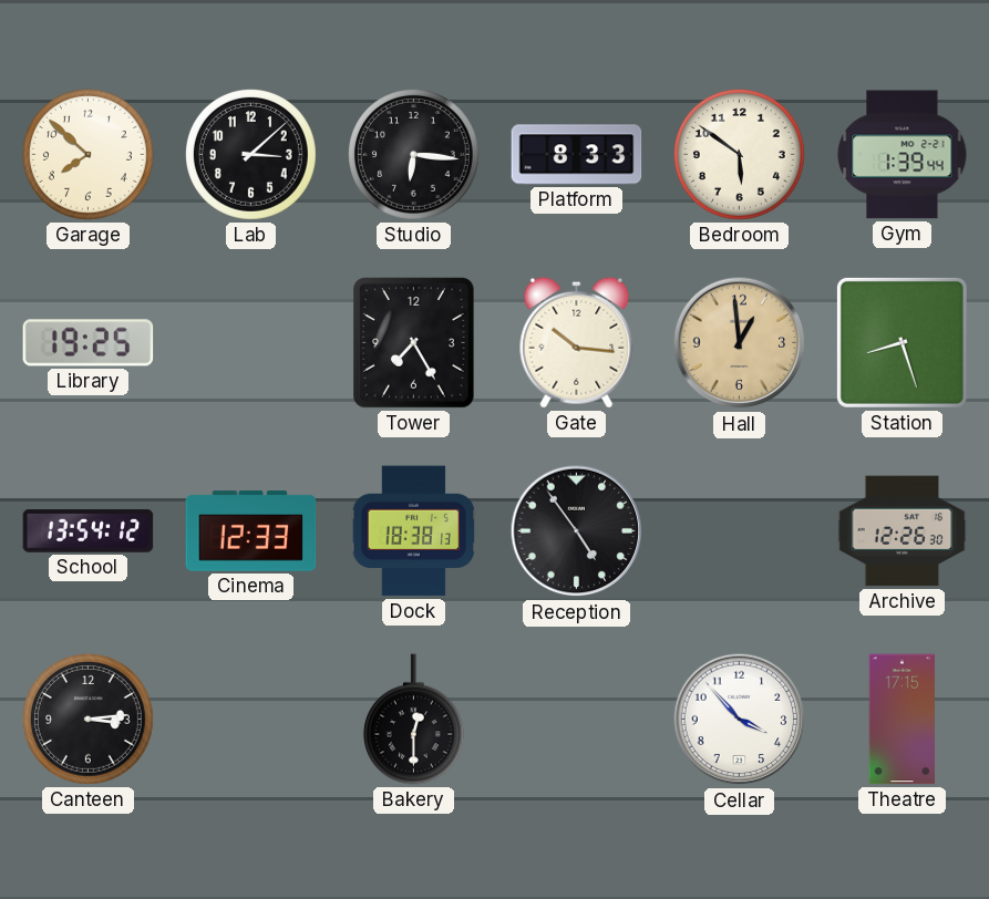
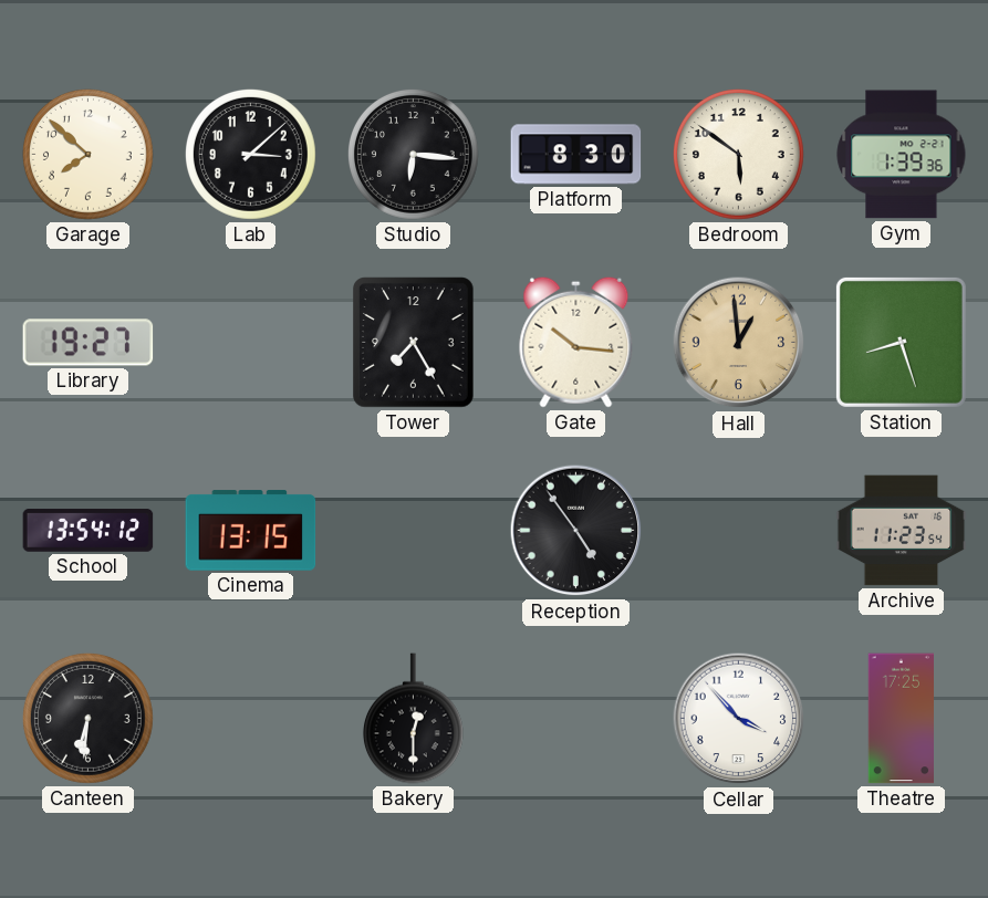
Platform: 8:33 -> 8:30 (576, 155)
Gym: 1:39:44 -> 1:39:36 (902, 155)
Library: 19:25 -> 19:27 (89, 343)
Cinema: 12:33 -> 13:15 (251, 531)
Dock: 18:38 -> none (414, 531)
Archive: 12:26 -> 11:23 (902, 531)
Canteen: 3:14 -> 6:31 (89, 719)
Theatre: 17:15 -> 17:25 (902, 719)
